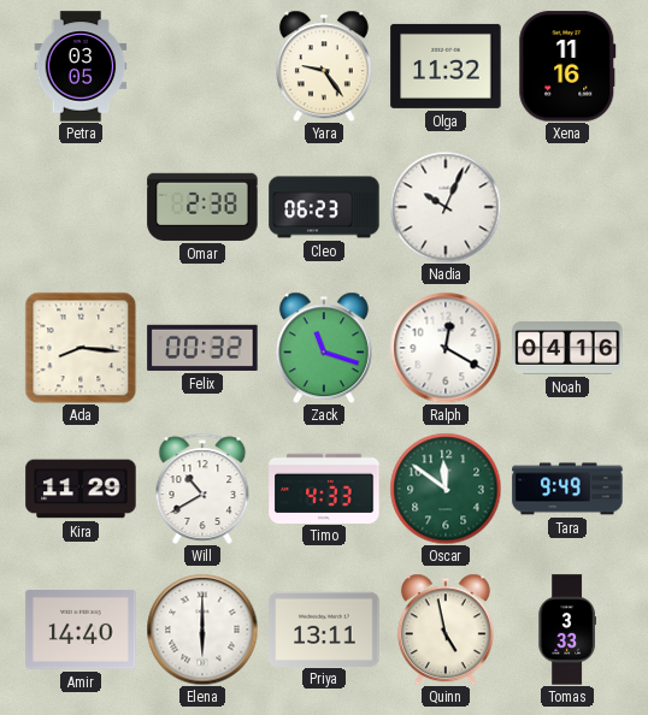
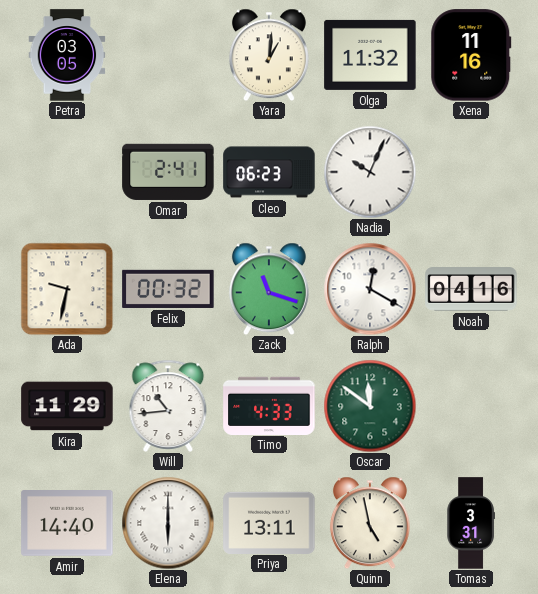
Yara: 9:24 -> 1:01 (269, 55)
Omar: 2:38 -> 2:41 (168, 172)
Ada: 8:16 -> 9:32 (67, 289)
Will: 10:40 -> 10:44 (168, 406)
Tara: 9:49 -> none (567, 489)
Tomas: 3:33 -> 3:31 (471, 523)
